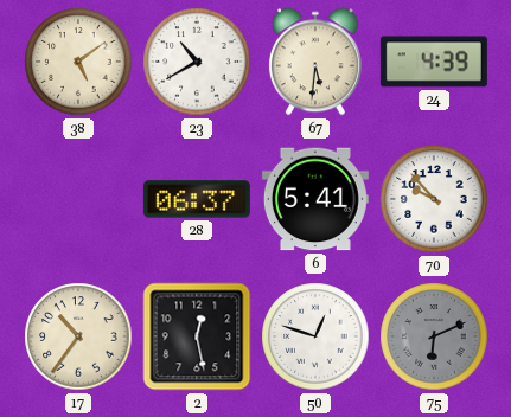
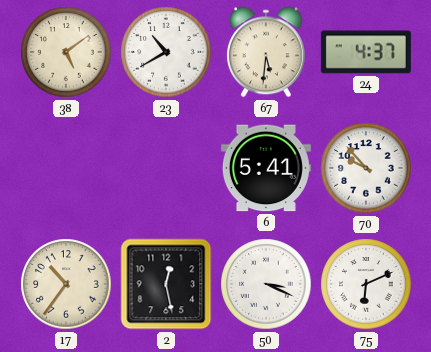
24: 4:39 -> 4:37 (366, 52)
28: 06:37 -> none (197, 199)
50: 12:48 -> 3:19 (266, 284)
75 dial: grey -> white (366, 284)
